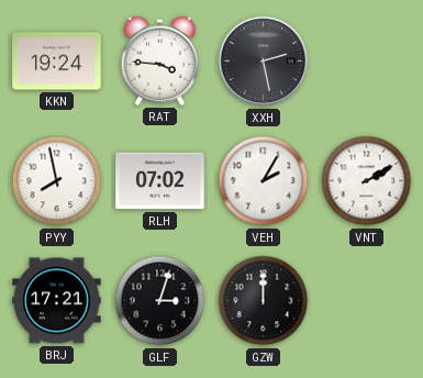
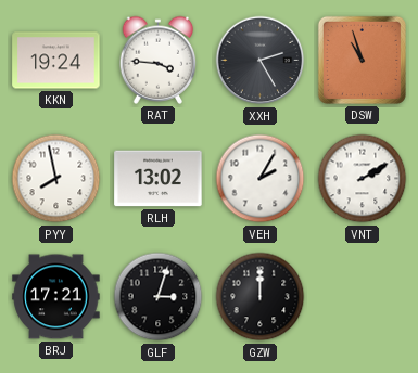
XXH: 2:28 -> 2:25 (261, 61)
DSW: none -> 10:57 (362, 60)
RLH: 07:02 -> 13:02 (159, 179)
